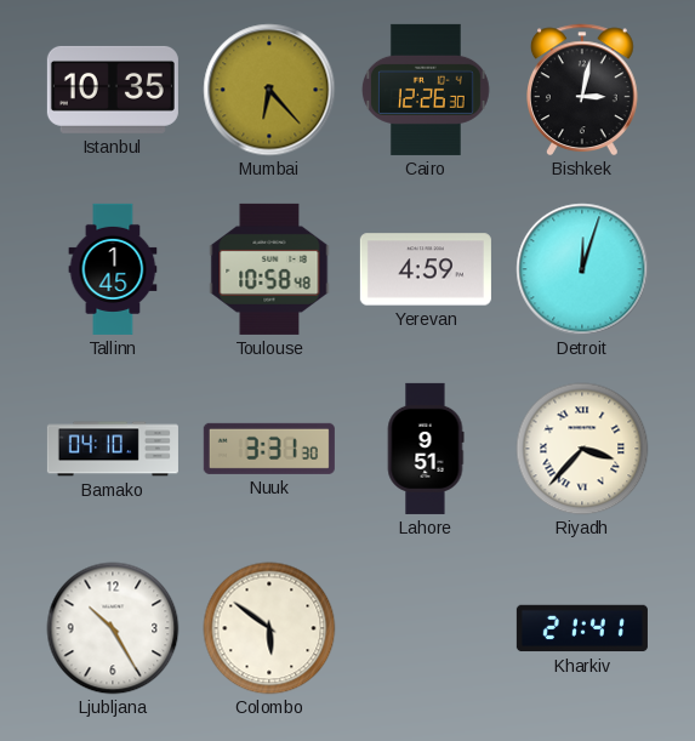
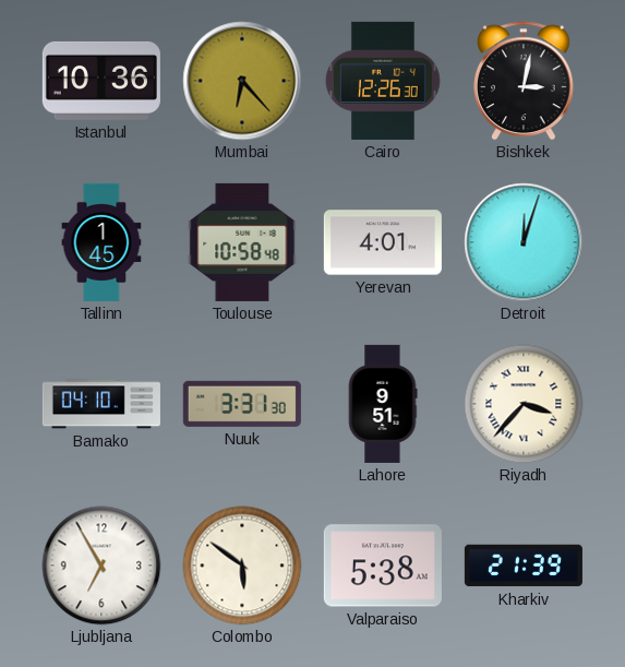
Istanbul: 10:35 -> 10:36 (101, 81)
Yerevan: 4:59 -> 4:01 (383, 242)
Ljubljana: 10:25 -> 6:55 (101, 565)
Valparaiso: none -> 5:38 (383, 565)
Kharkiv: 21:41 -> 21:39 (524, 565)
